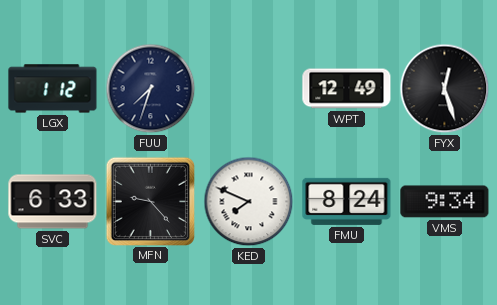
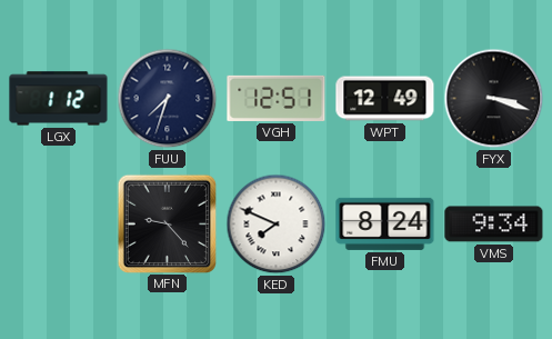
VGH: none -> 12:51 (277, 98)
FYX: 12:27 -> 3:18 (494, 99)
SVC: 6:33 -> none (53, 202)
